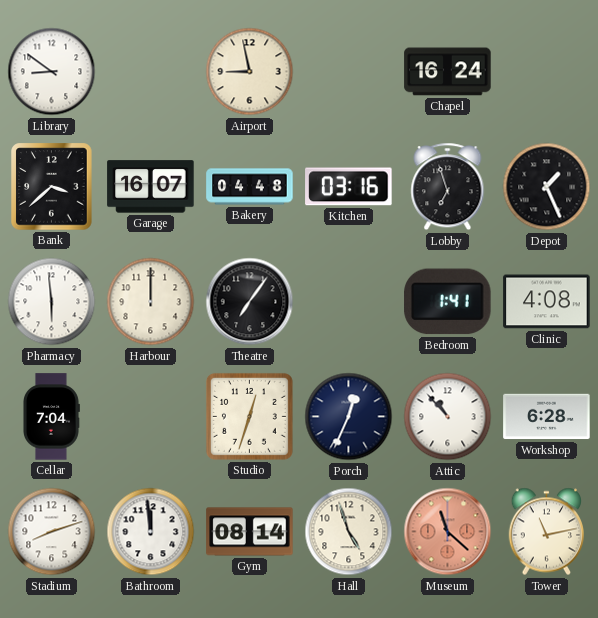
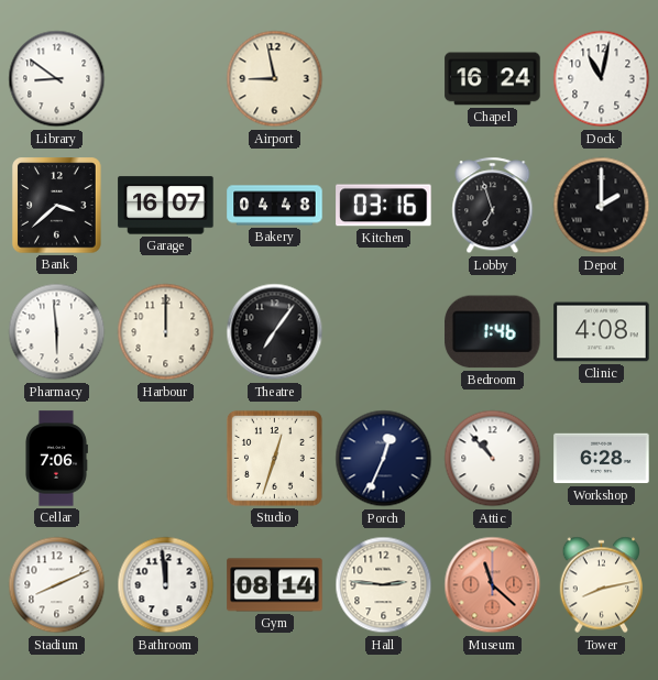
Dock: none -> 11:02 (602, 79)
Depot: 1:26 -> 2:00 (602, 206)
Bedroom: 1:41 -> 1:46 (493, 332)
Cellar: 7:04 -> 7:06 (57, 459)
Stadium: 8:12 -> 8:11 (57, 585)
Hall: 4:57 -> 2:46 (384, 585)
Tower: 11:13 -> 8:13 (602, 585)
